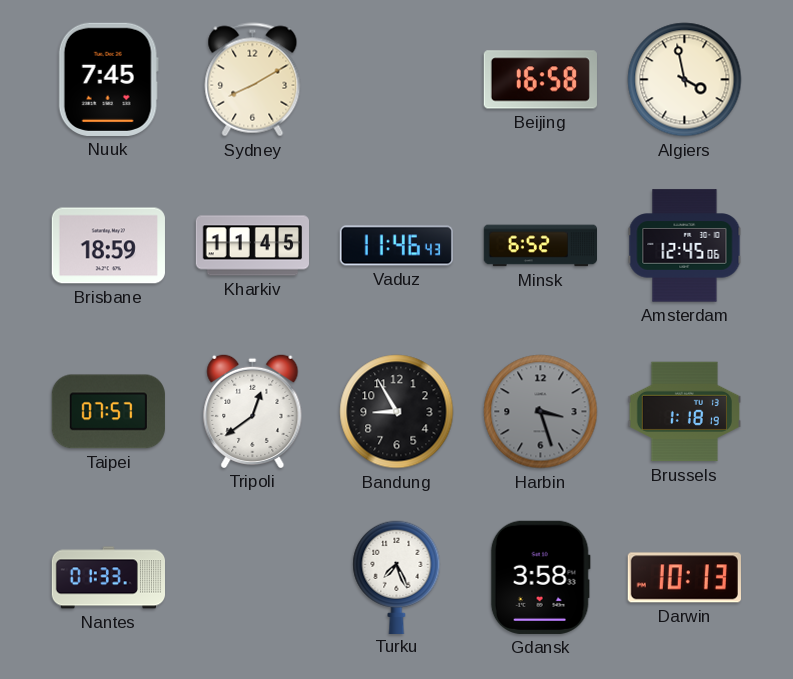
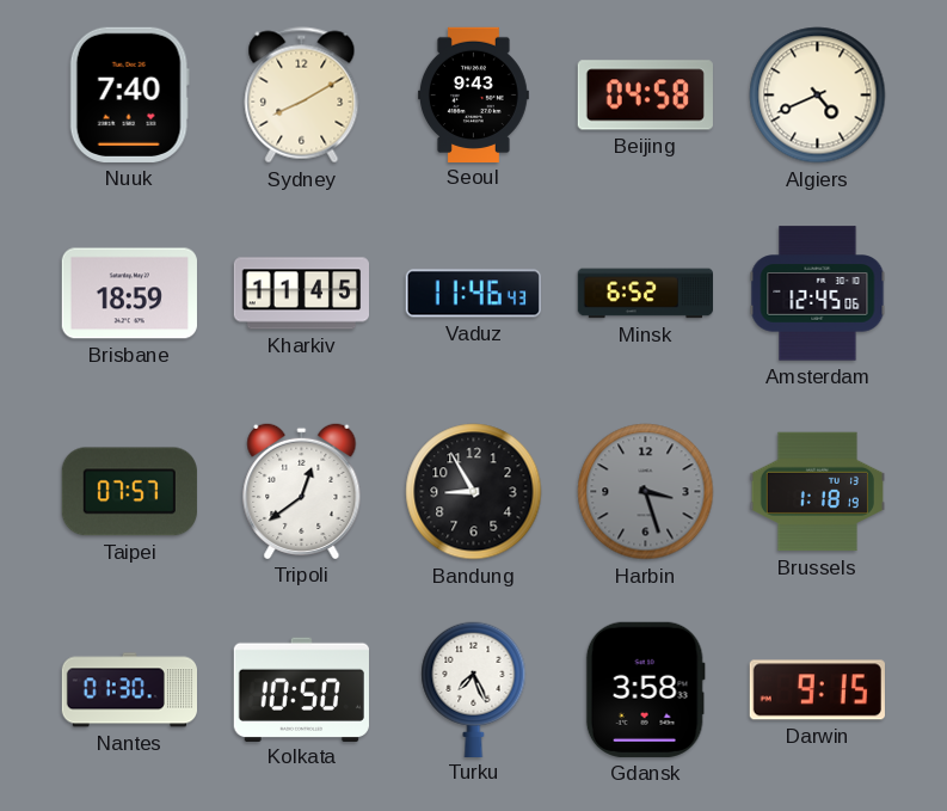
Nuuk: 7:45 -> 7:40 (129, 94)
Seoul: none -> 9:43 (473, 94)
Beijing: 16:58 -> 04:58 (645, 96)
Algiers: 3:58 -> 4:41 (818, 96)
Nantes: 01:33 -> 01:30 (129, 690)
Kolkata: none -> 10:50 (301, 689)
Darwin: 10:13 -> 9:15 (817, 690)
